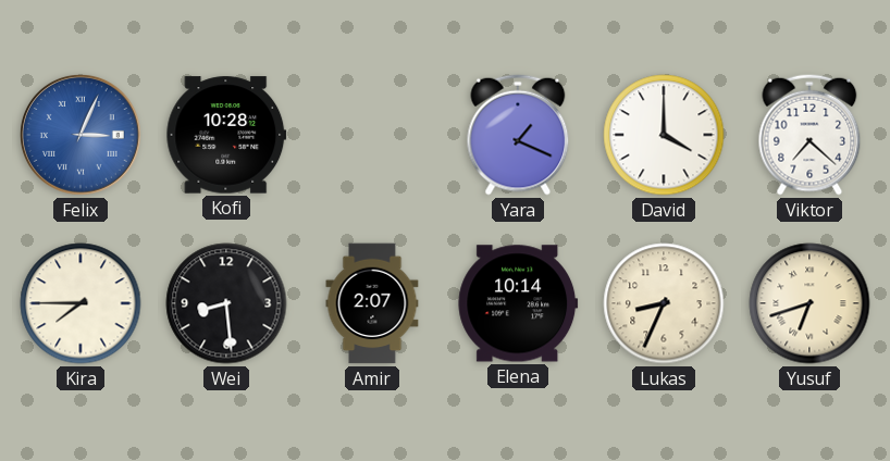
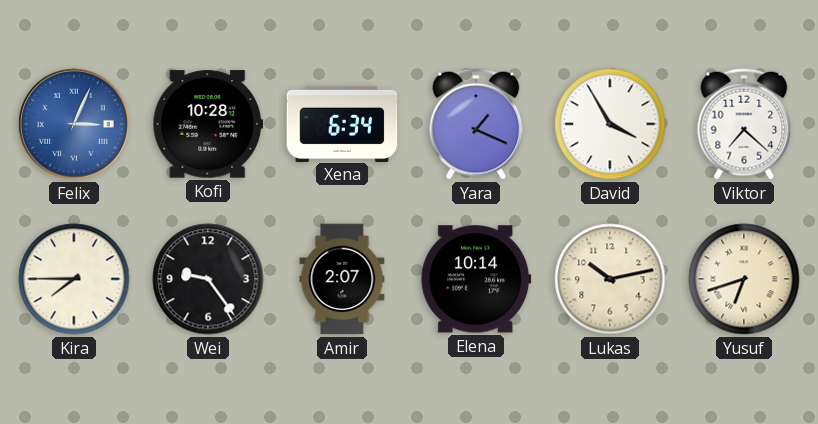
Xena: none -> 6:34 (342, 123)
David: 4:00 -> 3:55 (610, 124)
Wei: 8:29 -> 9:24 (208, 279)
Lukas: 8:34 -> 10:13 (610, 279)
